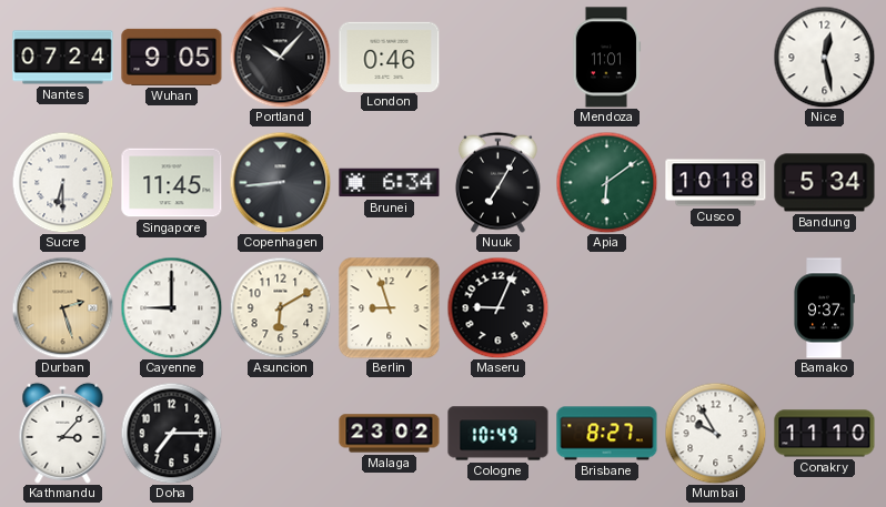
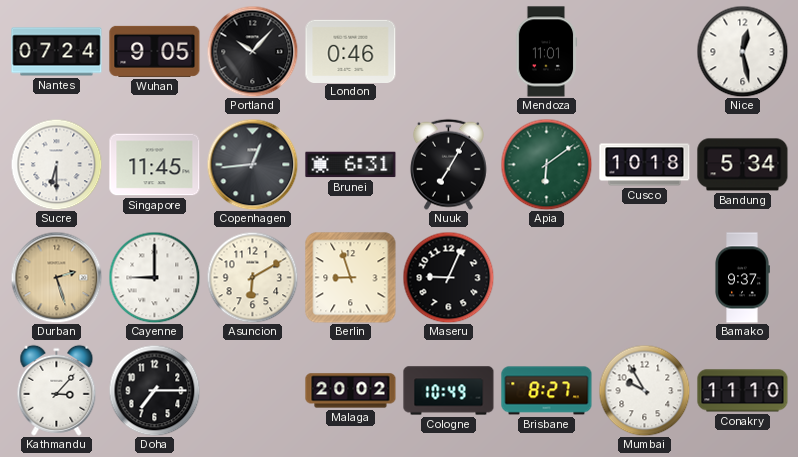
Copenhagen: 8:44 -> 12:44 (252, 164)
Brunei: 6:34 -> 6:31 (351, 165)
Malaga: 23:02 -> 20:02 (351, 391)
